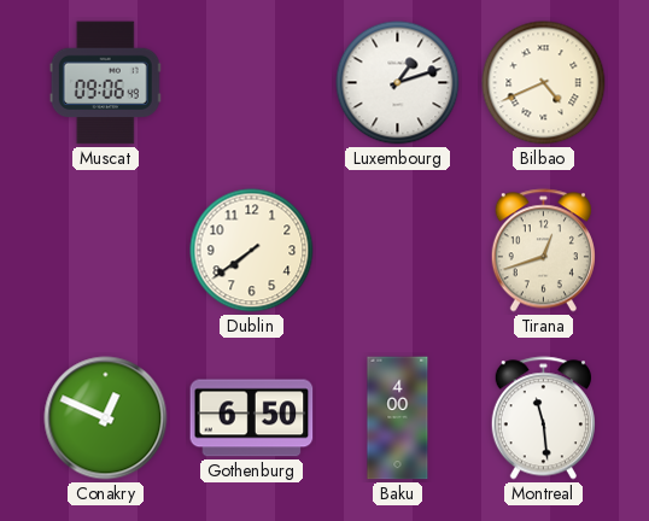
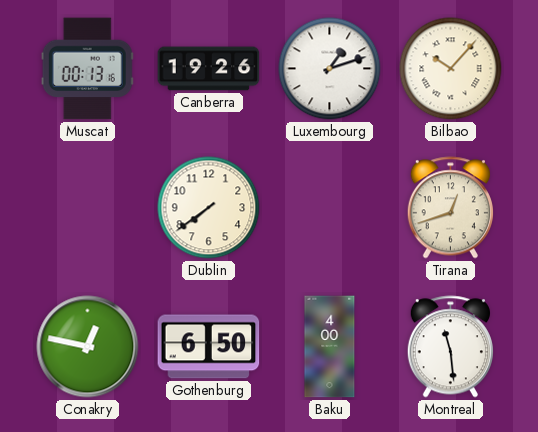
Muscat: 09:06 -> 00:13 (87, 69)
Canberra: none -> 19:26 (209, 69)
Bilbao: 4:41 -> 10:07 (451, 69)
Conakry: 12:49 -> 12:47 (88, 347)
